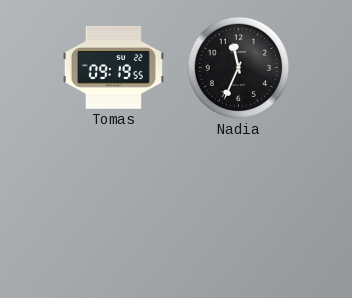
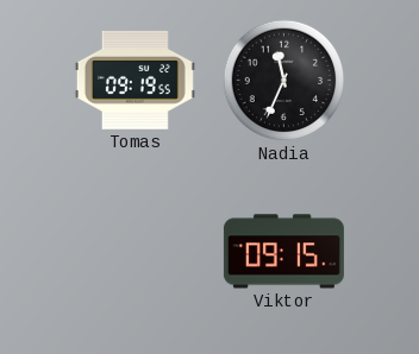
Viktor: none -> 09:15 (283, 252)
